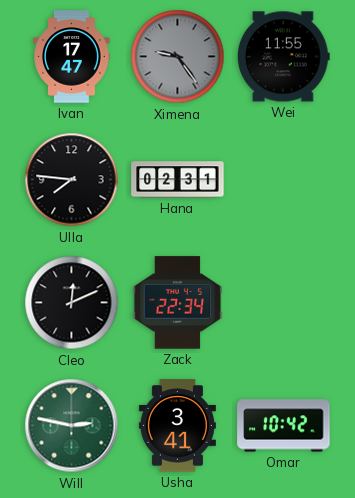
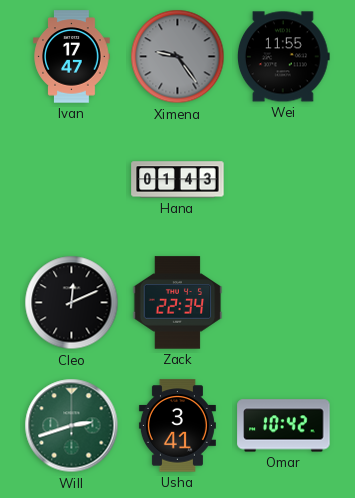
Ulla: 7:46 -> none (72, 180)
Hana: 02:31 -> 01:43 (178, 180)
Will: 2:47 -> 2:42 (72, 426)
